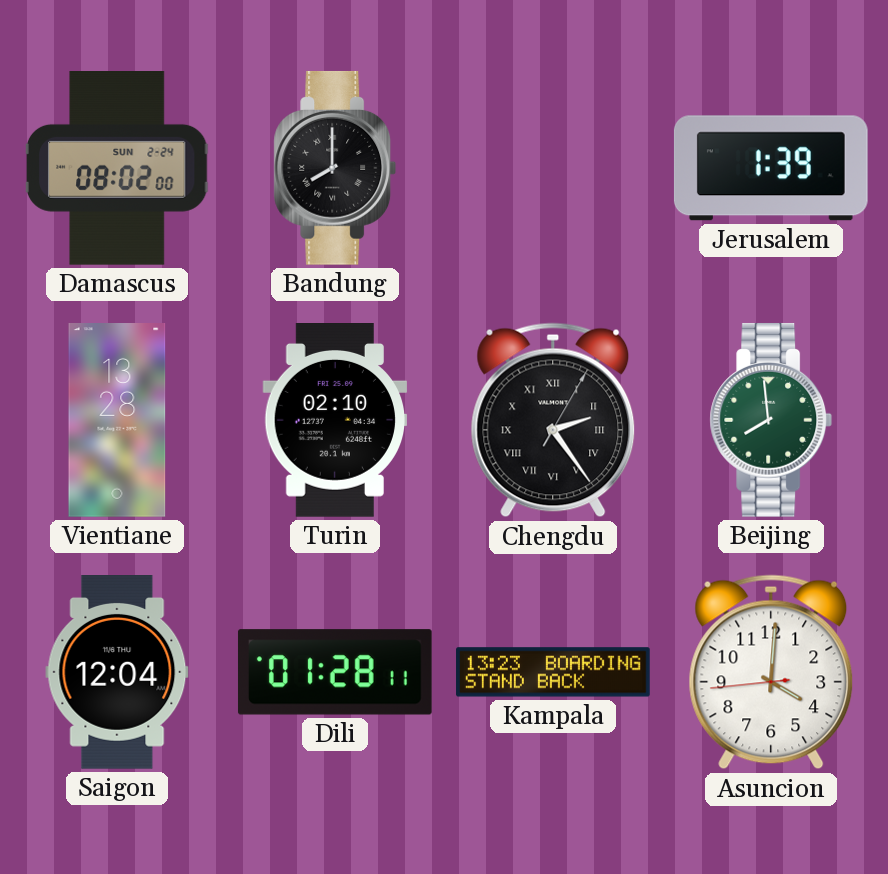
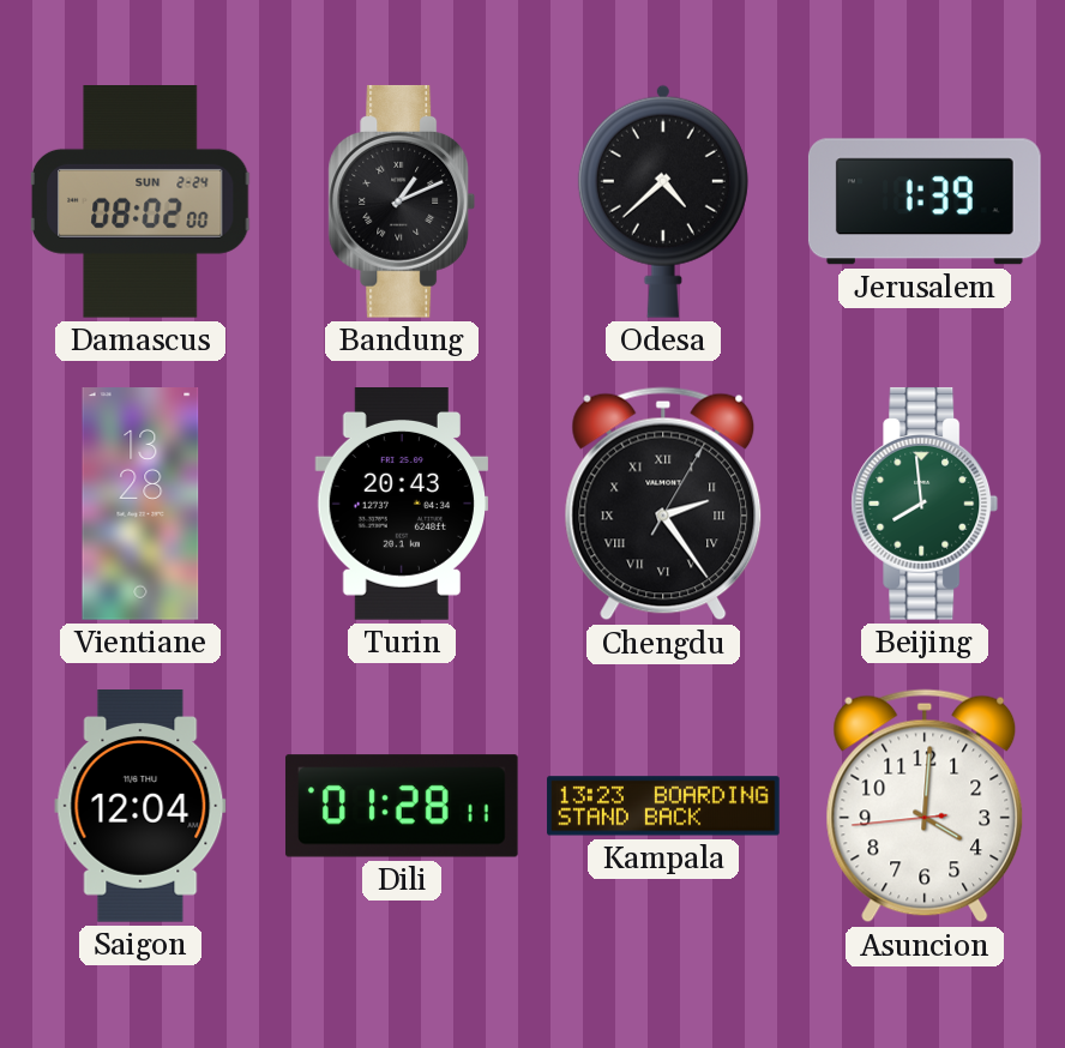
Bandung: 8:00 -> 1:11 (402, 201)
Odesa: none -> 4:38 (663, 201)
Turin: 02:10 -> 20:43 (402, 505)
